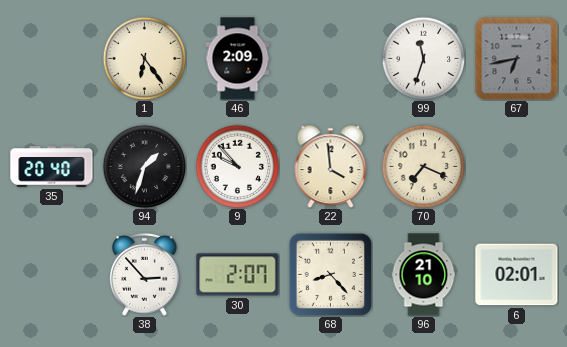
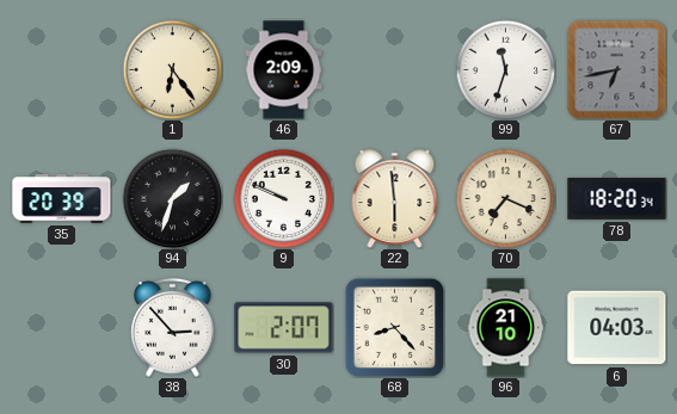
35: 20:40 -> 20:39 (62, 199)
9: 9:53 -> 9:49 (283, 198)
22: 3:59 -> 5:59 (395, 199)
78: none -> 18:20 (617, 199)
6: 02:01 -> 04:03 (617, 328)
